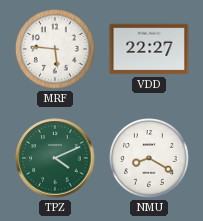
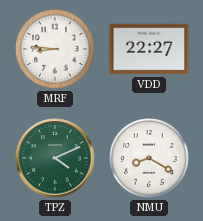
MRF: 5:46 -> 8:46 (55, 49)
